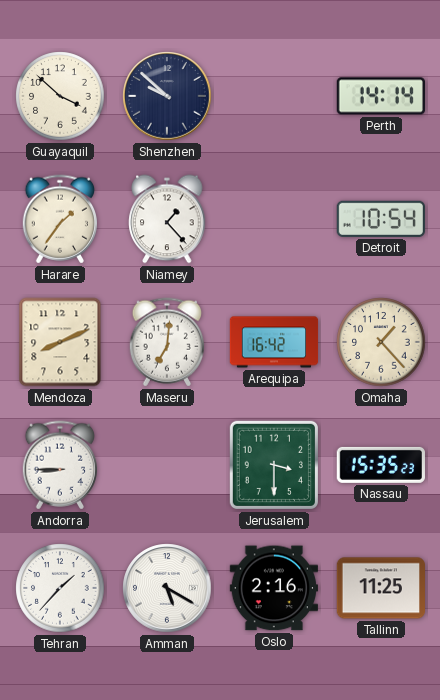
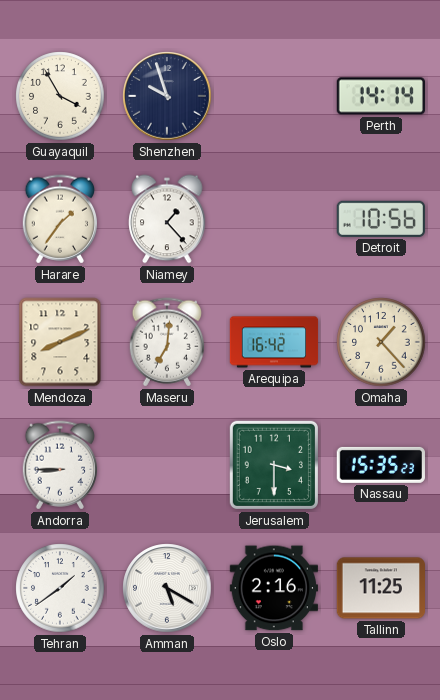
Guayaquil: 3:52 -> 3:55 (60, 96)
Shenzhen: 9:52 -> 9:57 (167, 96)
Detroit: 10:54 -> 10:56 (381, 219)
Tehran: 1:37 -> 1:39 (60, 588)
